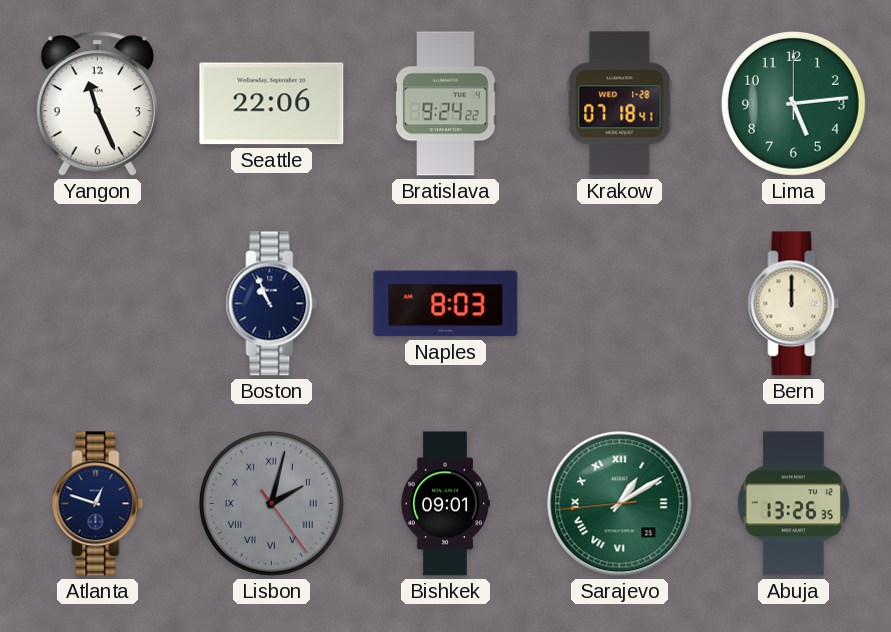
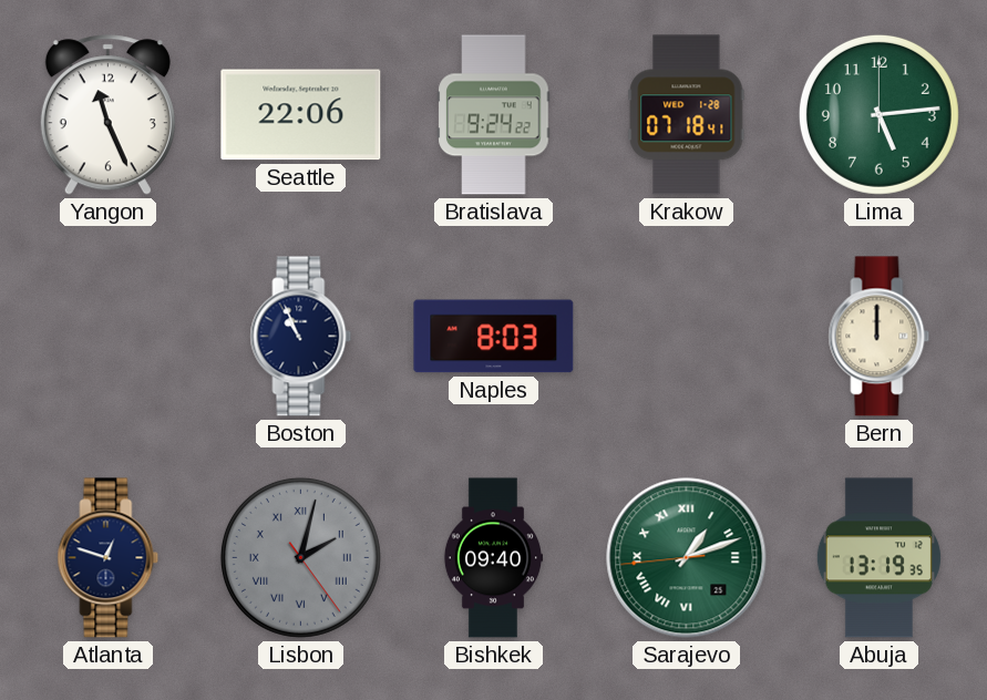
Bishkek: 09:01 -> 09:40 (493, 558)
Sarajevo: 1:09 -> 1:11 (687, 558)
Abuja: 13:26 -> 13:19 (878, 558)
